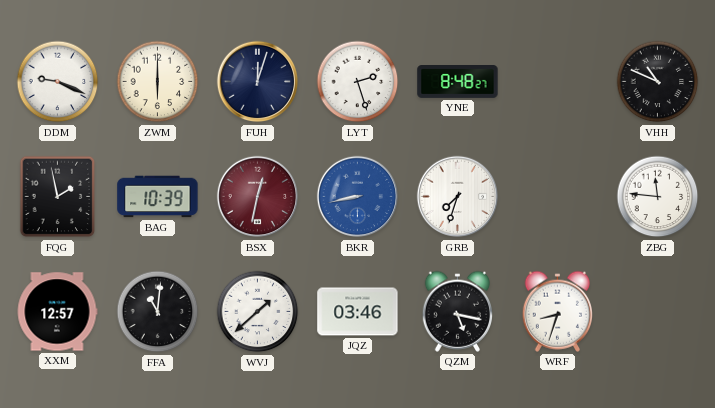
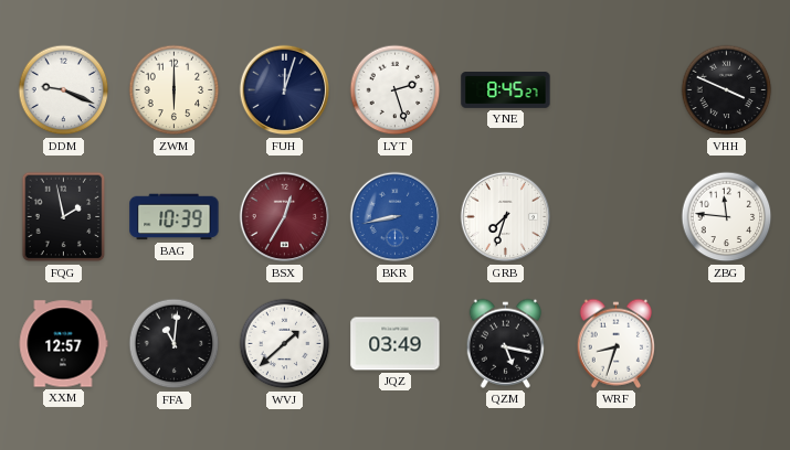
YNE: 8:48 -> 8:45 (506, 90)
VHH: 10:49 -> 3:49 (727, 90)
BSX: 12:32 -> 12:35 (285, 217)
JQZ: 03:46 -> 03:49 (396, 344)
